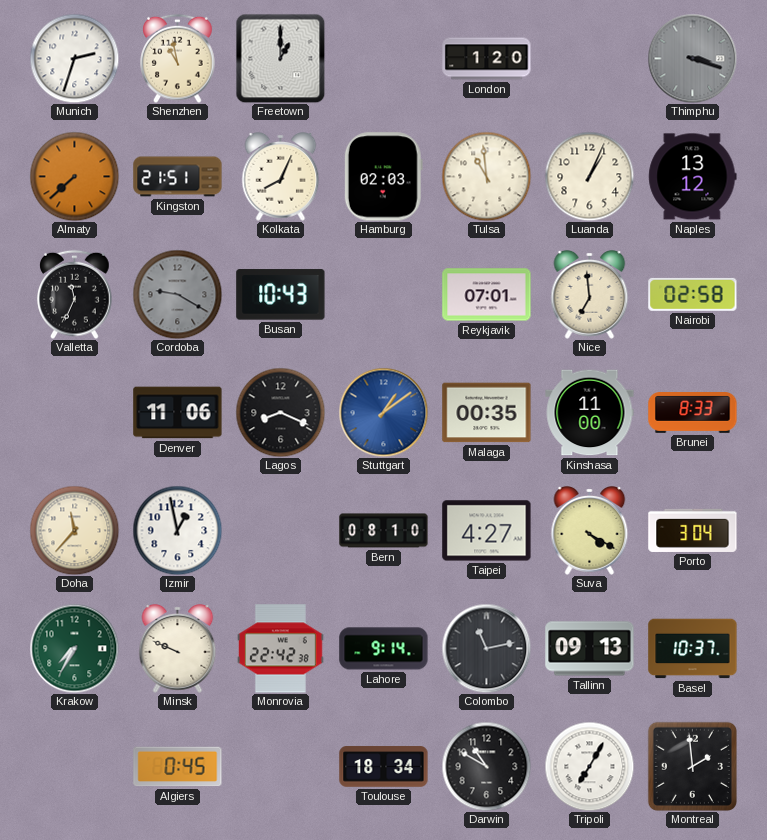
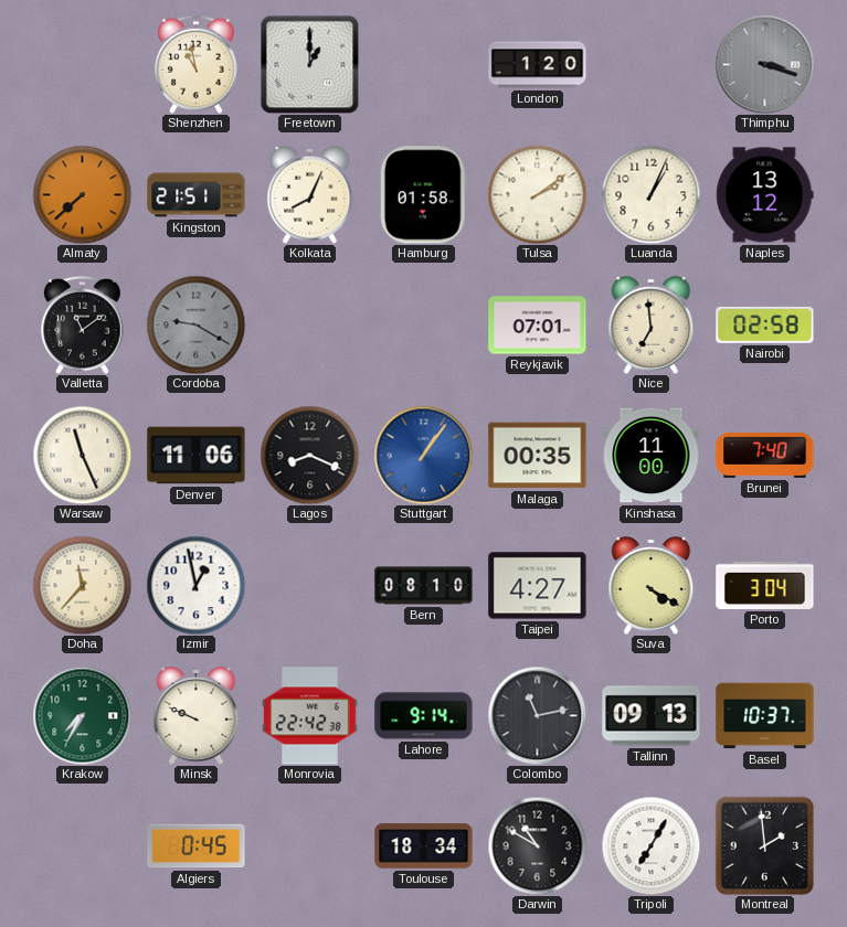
Munich: 2:33 -> none (74, 58)
Hamburg: 02:03 -> 01:58 (423, 195)
Tulsa: 10:59 -> 2:09 (537, 194)
Valletta: 11:34 -> 11:09 (83, 324)
Busan: 10:43 -> none (281, 295)
Warsaw: none -> 11:26 (82, 455)
Stuttgart: 1:09 -> 1:06 (423, 455)
Brunei: 8:33 -> 7:40 (765, 456)
